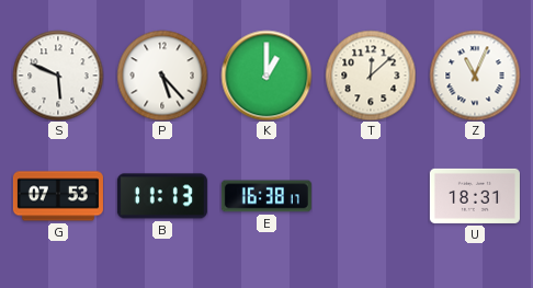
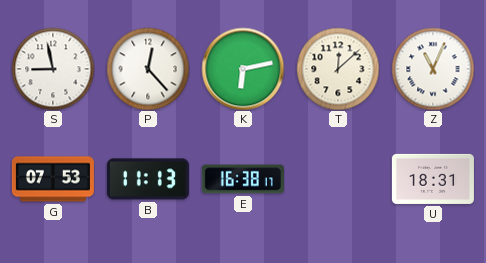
S: 5:49 -> 8:58 (53, 69)
P: 5:23 -> 12:23 (148, 69)
K: 1:00 -> 6:13 (243, 69)
